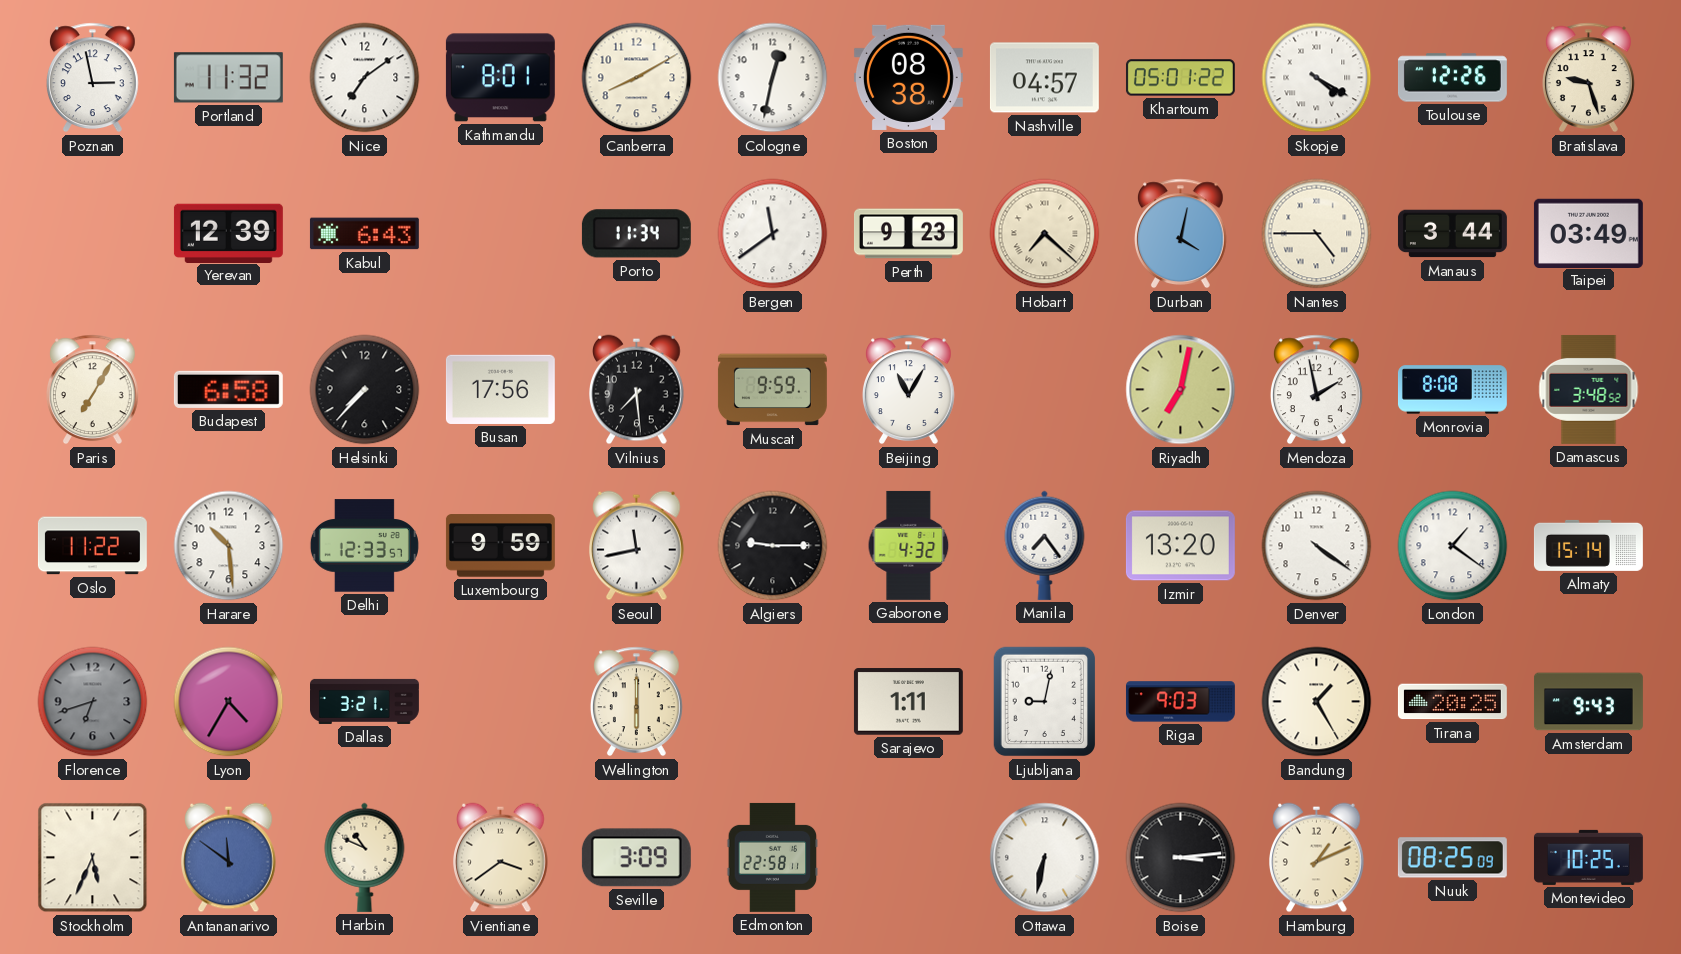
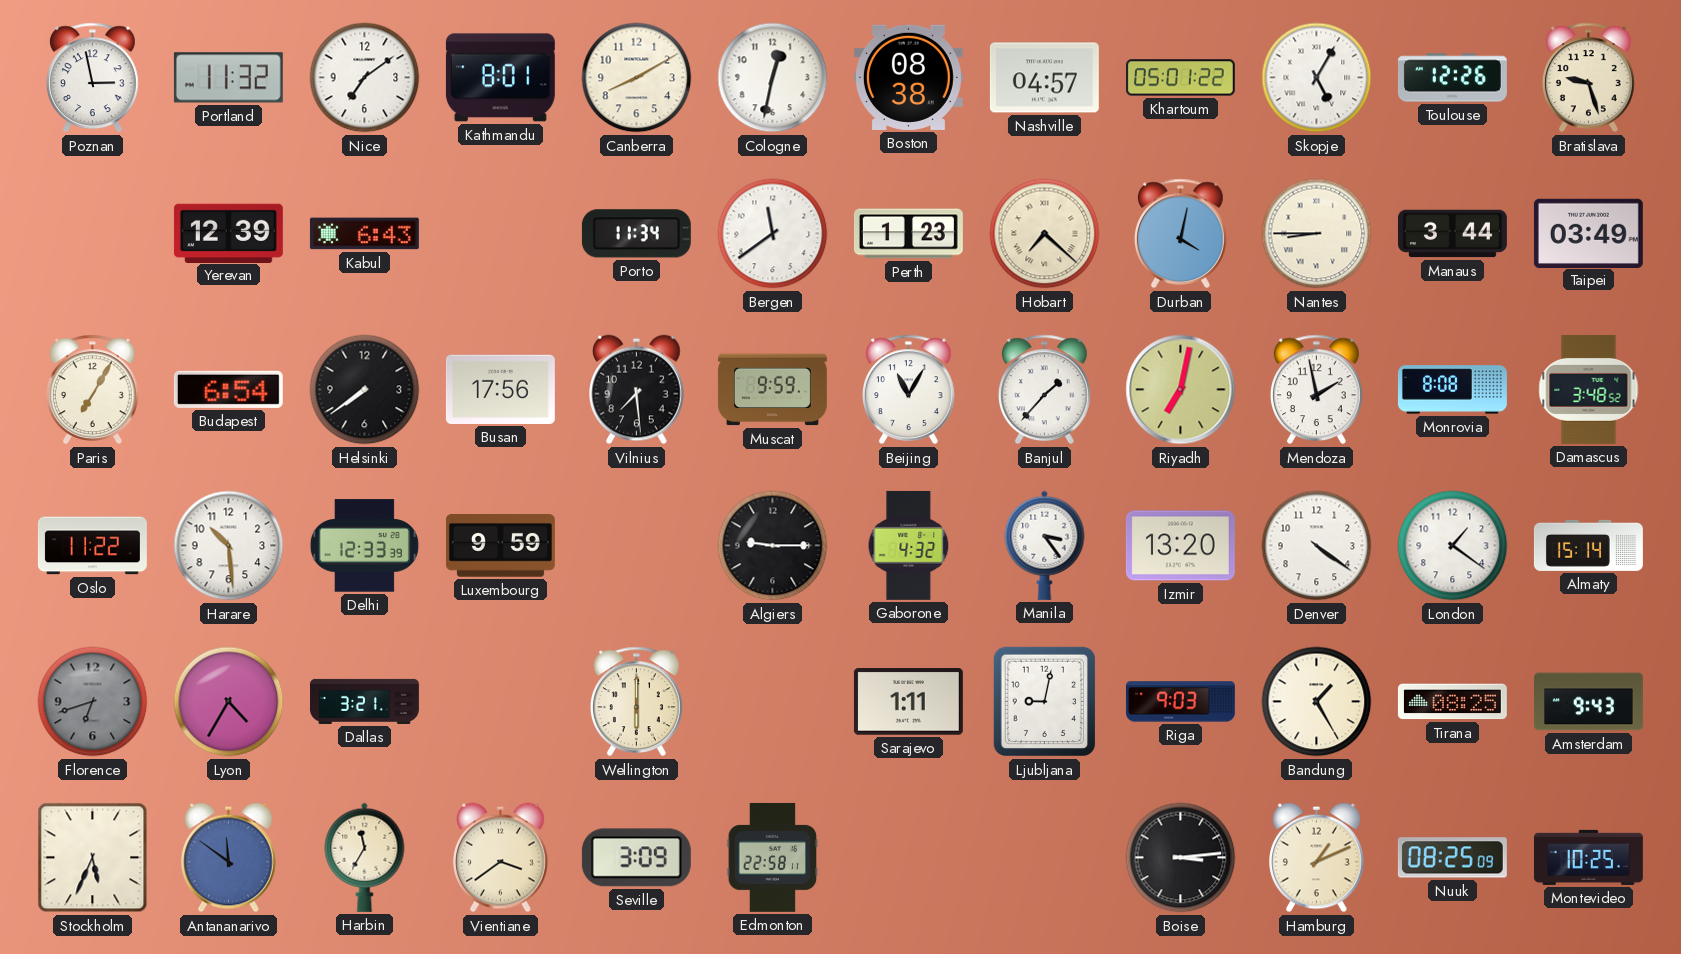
Skopje: 4:20 -> 5:05 (1317, 78)
Perth: 9:23 -> 1:23 (908, 234)
Nantes: 4:45 -> 8:45 (1317, 234)
Budapest: 6:58 -> 6:54 (228, 389)
Helsinki: 7:37 -> 7:39 (365, 390)
Banjul: none -> 1:37 (1044, 390)
Delhi: 12:33:57 -> 12:33:39 (364, 546)
Seoul: 11:43 -> none (637, 546)
Manila: 7:24 -> 3:24 (1045, 545)
Tirana: 20:25 -> 08:25 (1452, 702)
Harbin: 10:49 -> 11:35 (365, 857)
Ottawa: 6:32 -> none (1045, 858)
